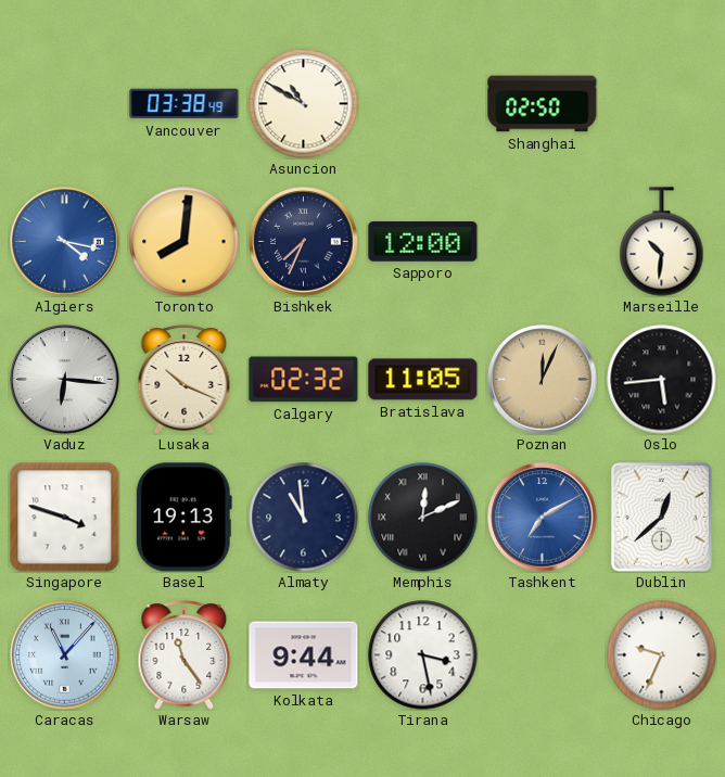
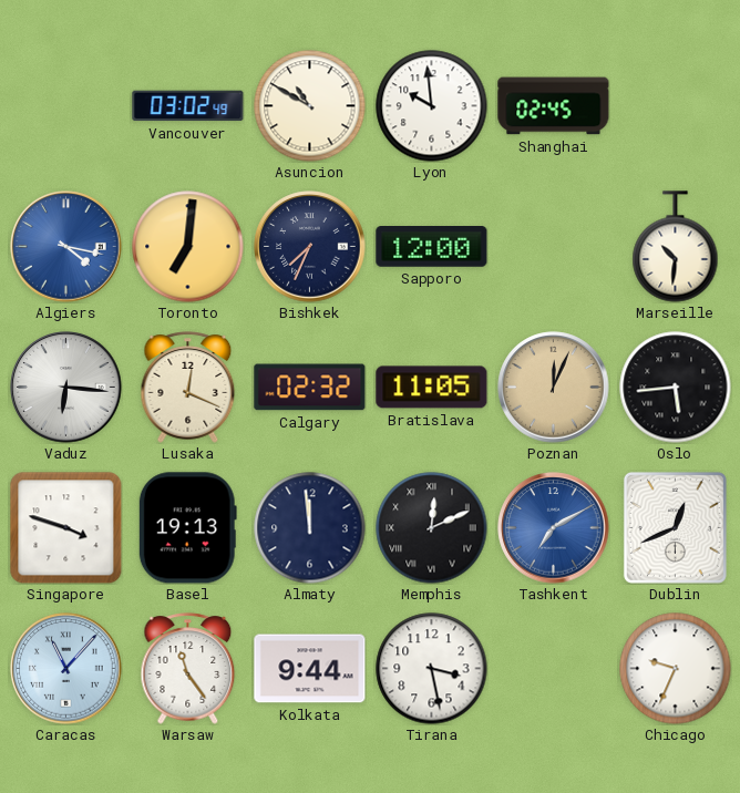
Vancouver: 03:38 -> 03:02 (188, 106)
Lyon: none -> 9:59 (432, 106)
Shanghai: 02:50 -> 02:45 (554, 106)
Toronto: 8:01 -> 7:01 (188, 247)
Lusaka: 10:19 -> 12:19 (188, 388)
Almaty: 10:59 -> 11:59 (310, 528)
Dublin: 12:38 -> 12:41 (675, 527)
